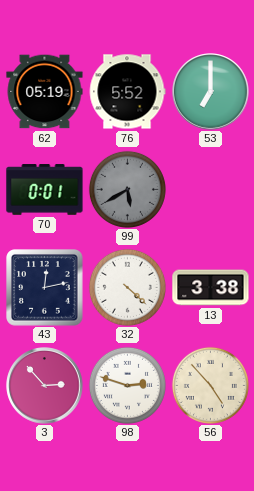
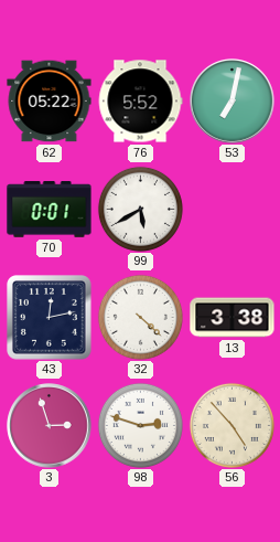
62: 05:19 -> 05:22 (50, 102)
53: 7:00 -> 7:02 (233, 102)
99 dial: grey -> white (140, 209)
3: 2:53 -> 2:57 (50, 426)
